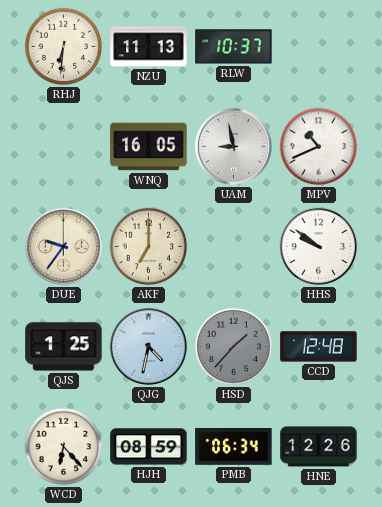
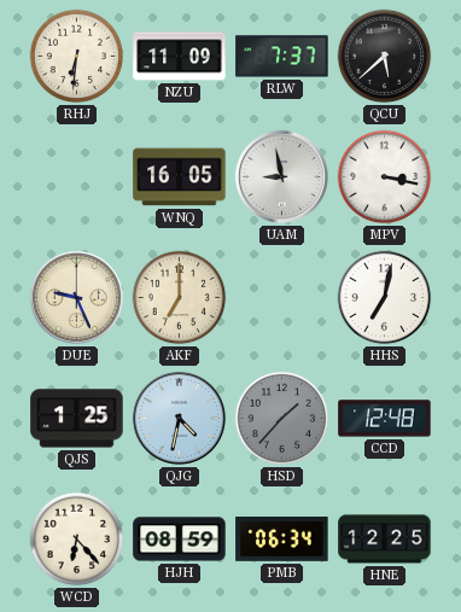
NZU: 11:13 -> 11:09 (180, 57)
RLW: 10:37 -> 7:37 (282, 57)
QCU: none -> 5:38 (385, 57)
MPV: 10:41 -> 3:17 (385, 177)
DUE: 9:36 -> 9:26 (76, 297)
HHS: 9:51 -> 7:02 (385, 298)
HNE: 12:26 -> 12:25 (385, 540)
